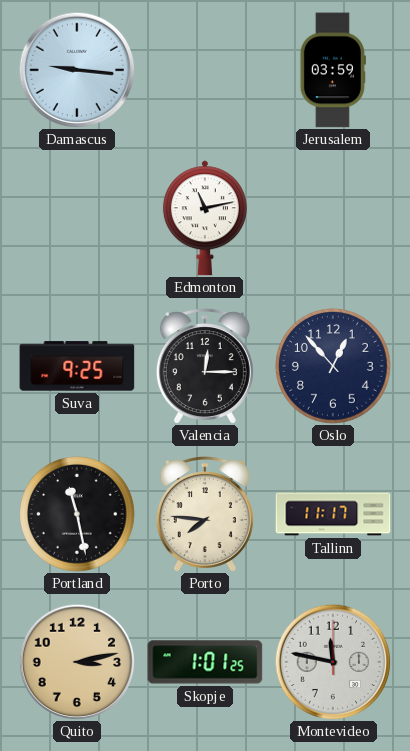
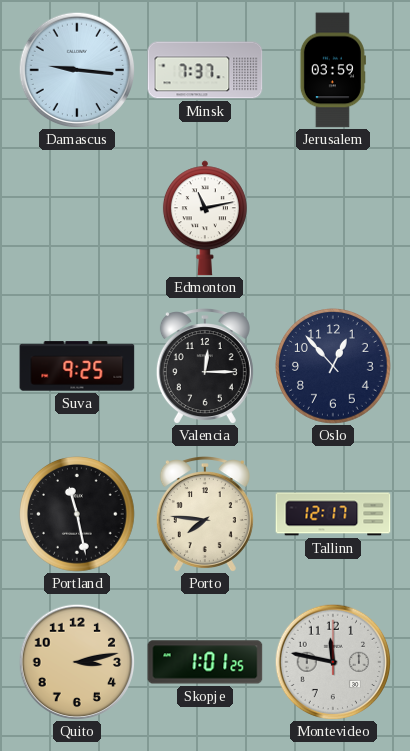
Minsk: none -> 7:37 (205, 70)
Tallinn: 11:17 -> 12:17 (333, 514)
